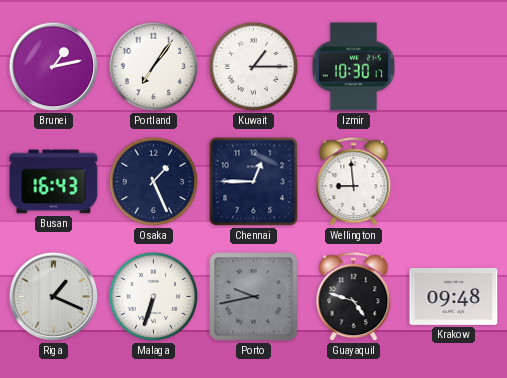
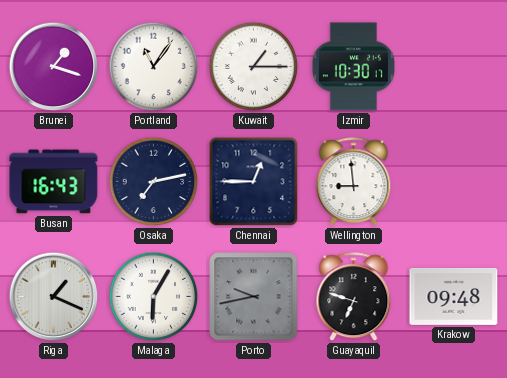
Brunei: 1:13 -> 1:18 (54, 67)
Portland: 7:06 -> 11:06 (154, 67)
Osaka: 1:26 -> 7:13 (154, 182)
Malaga: 6:33 -> 6:05 (154, 297)
Guayaquil: 4:48 -> 6:48 (354, 297)
